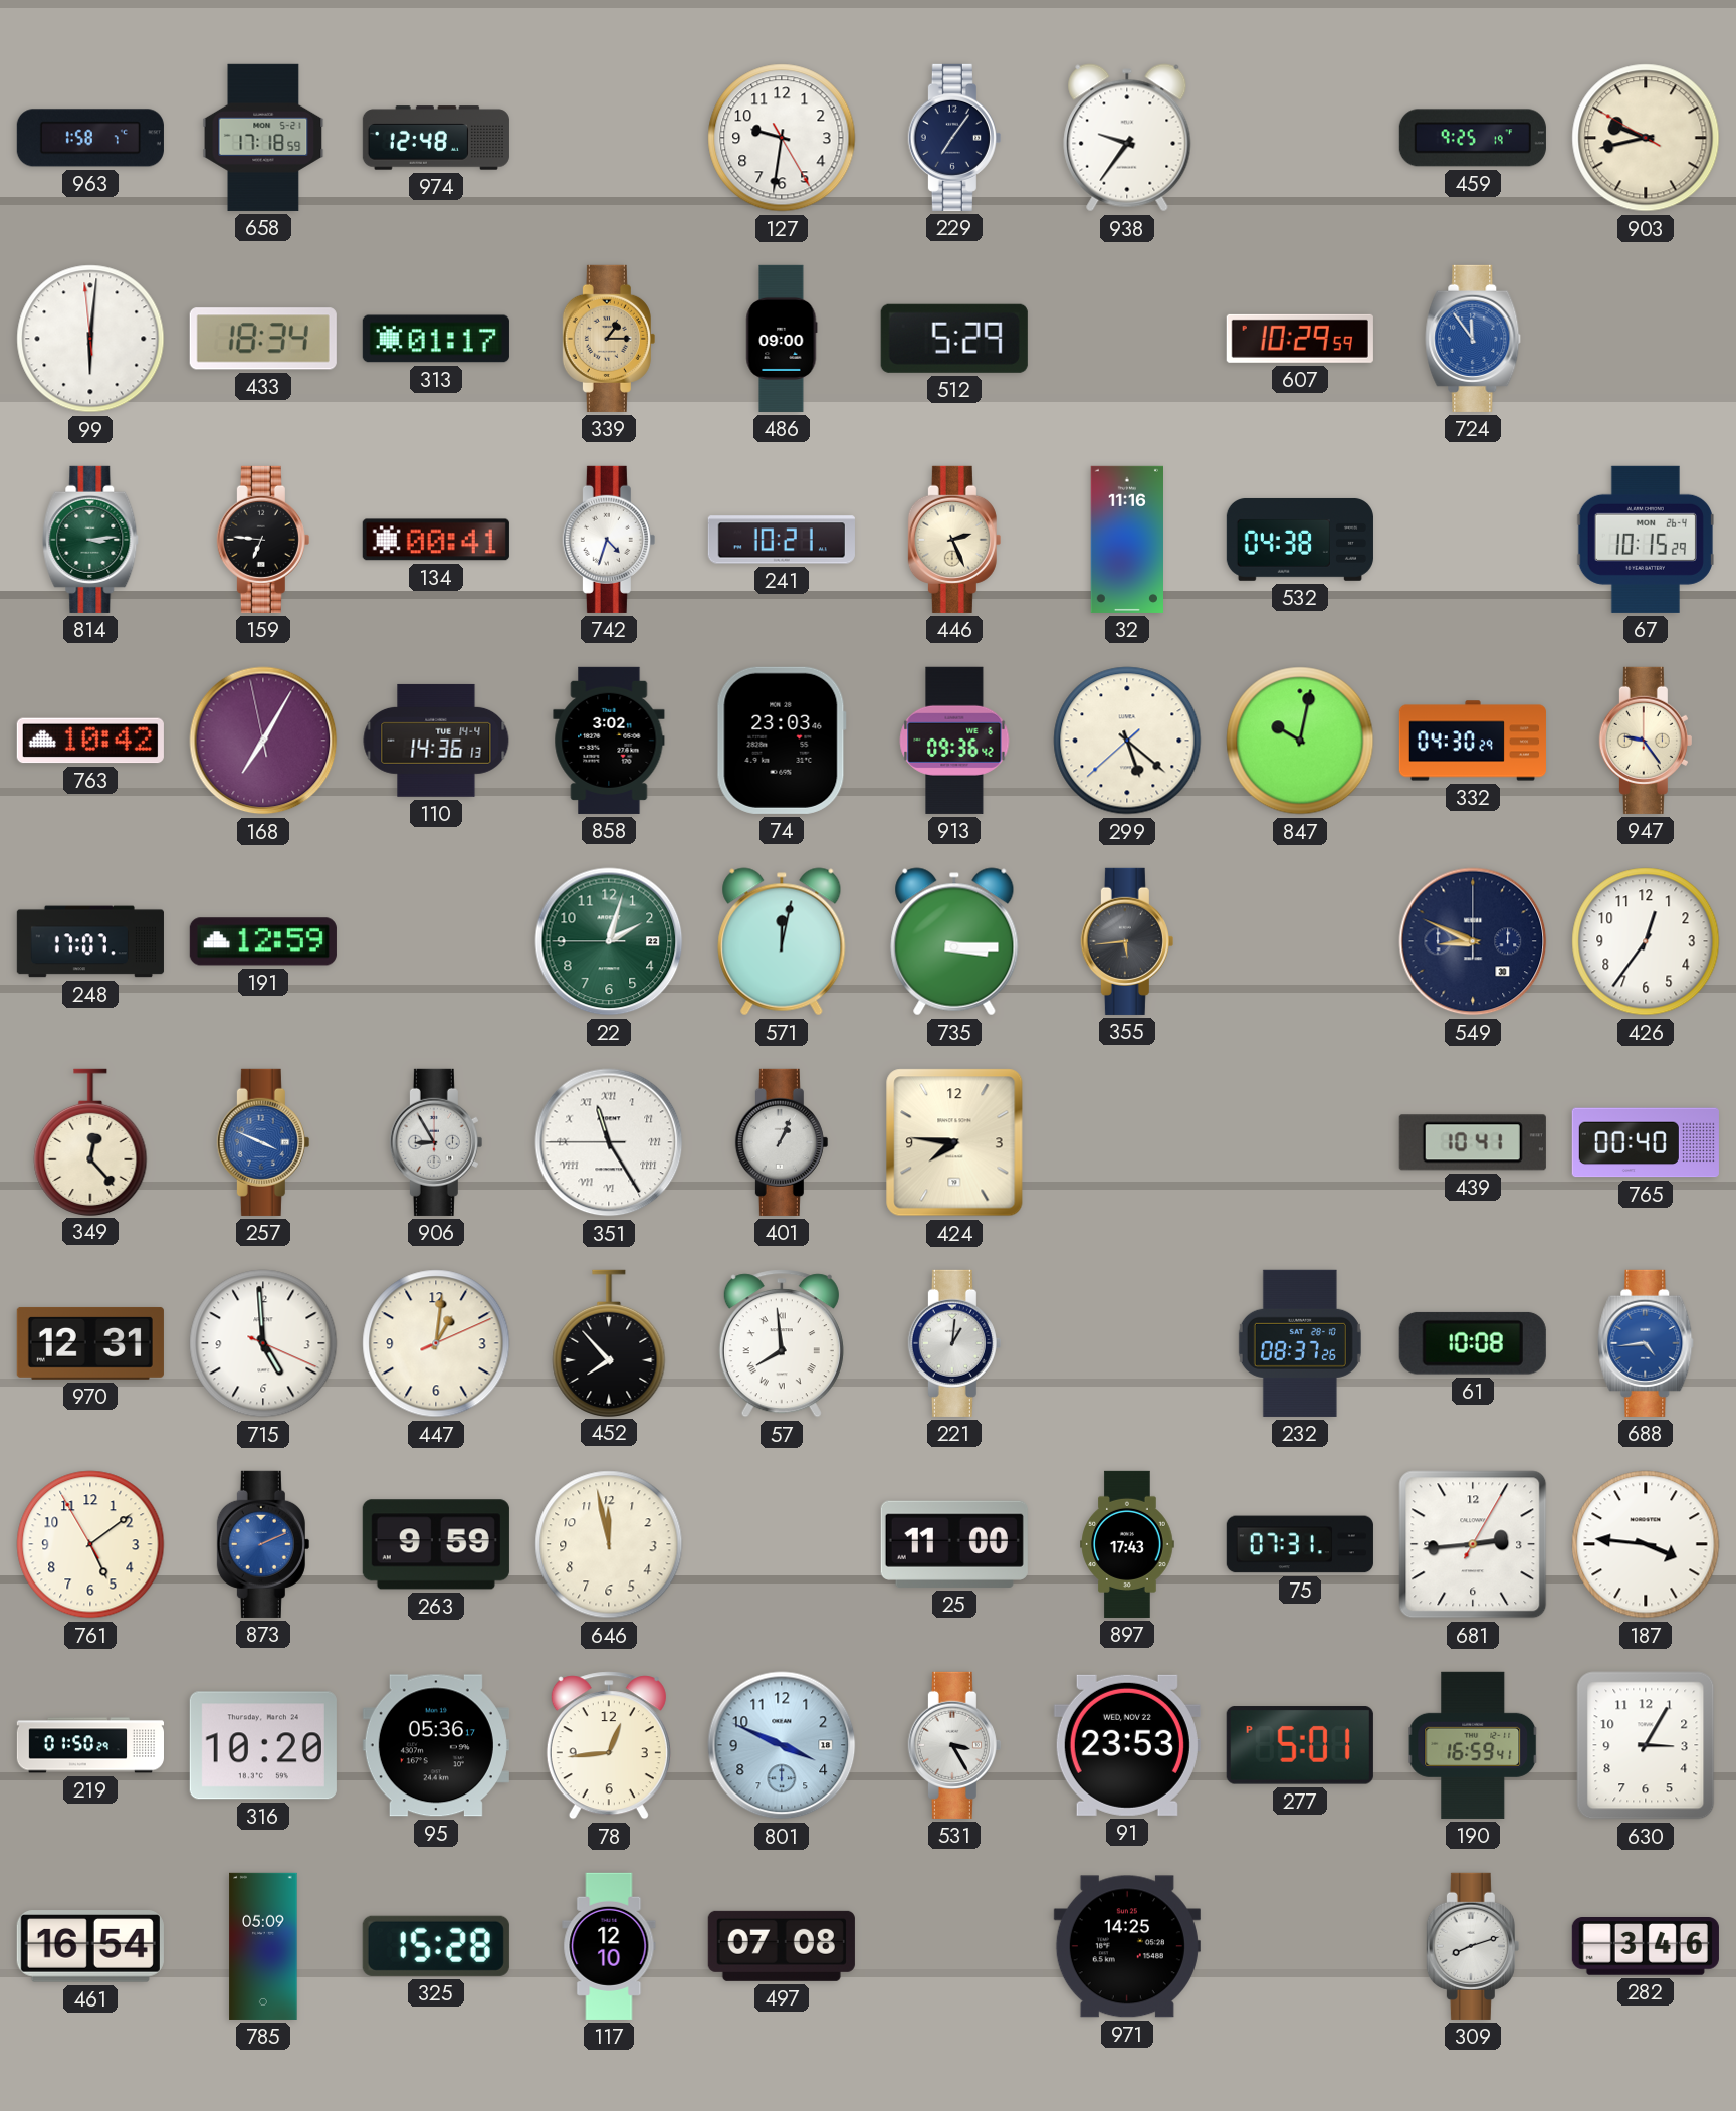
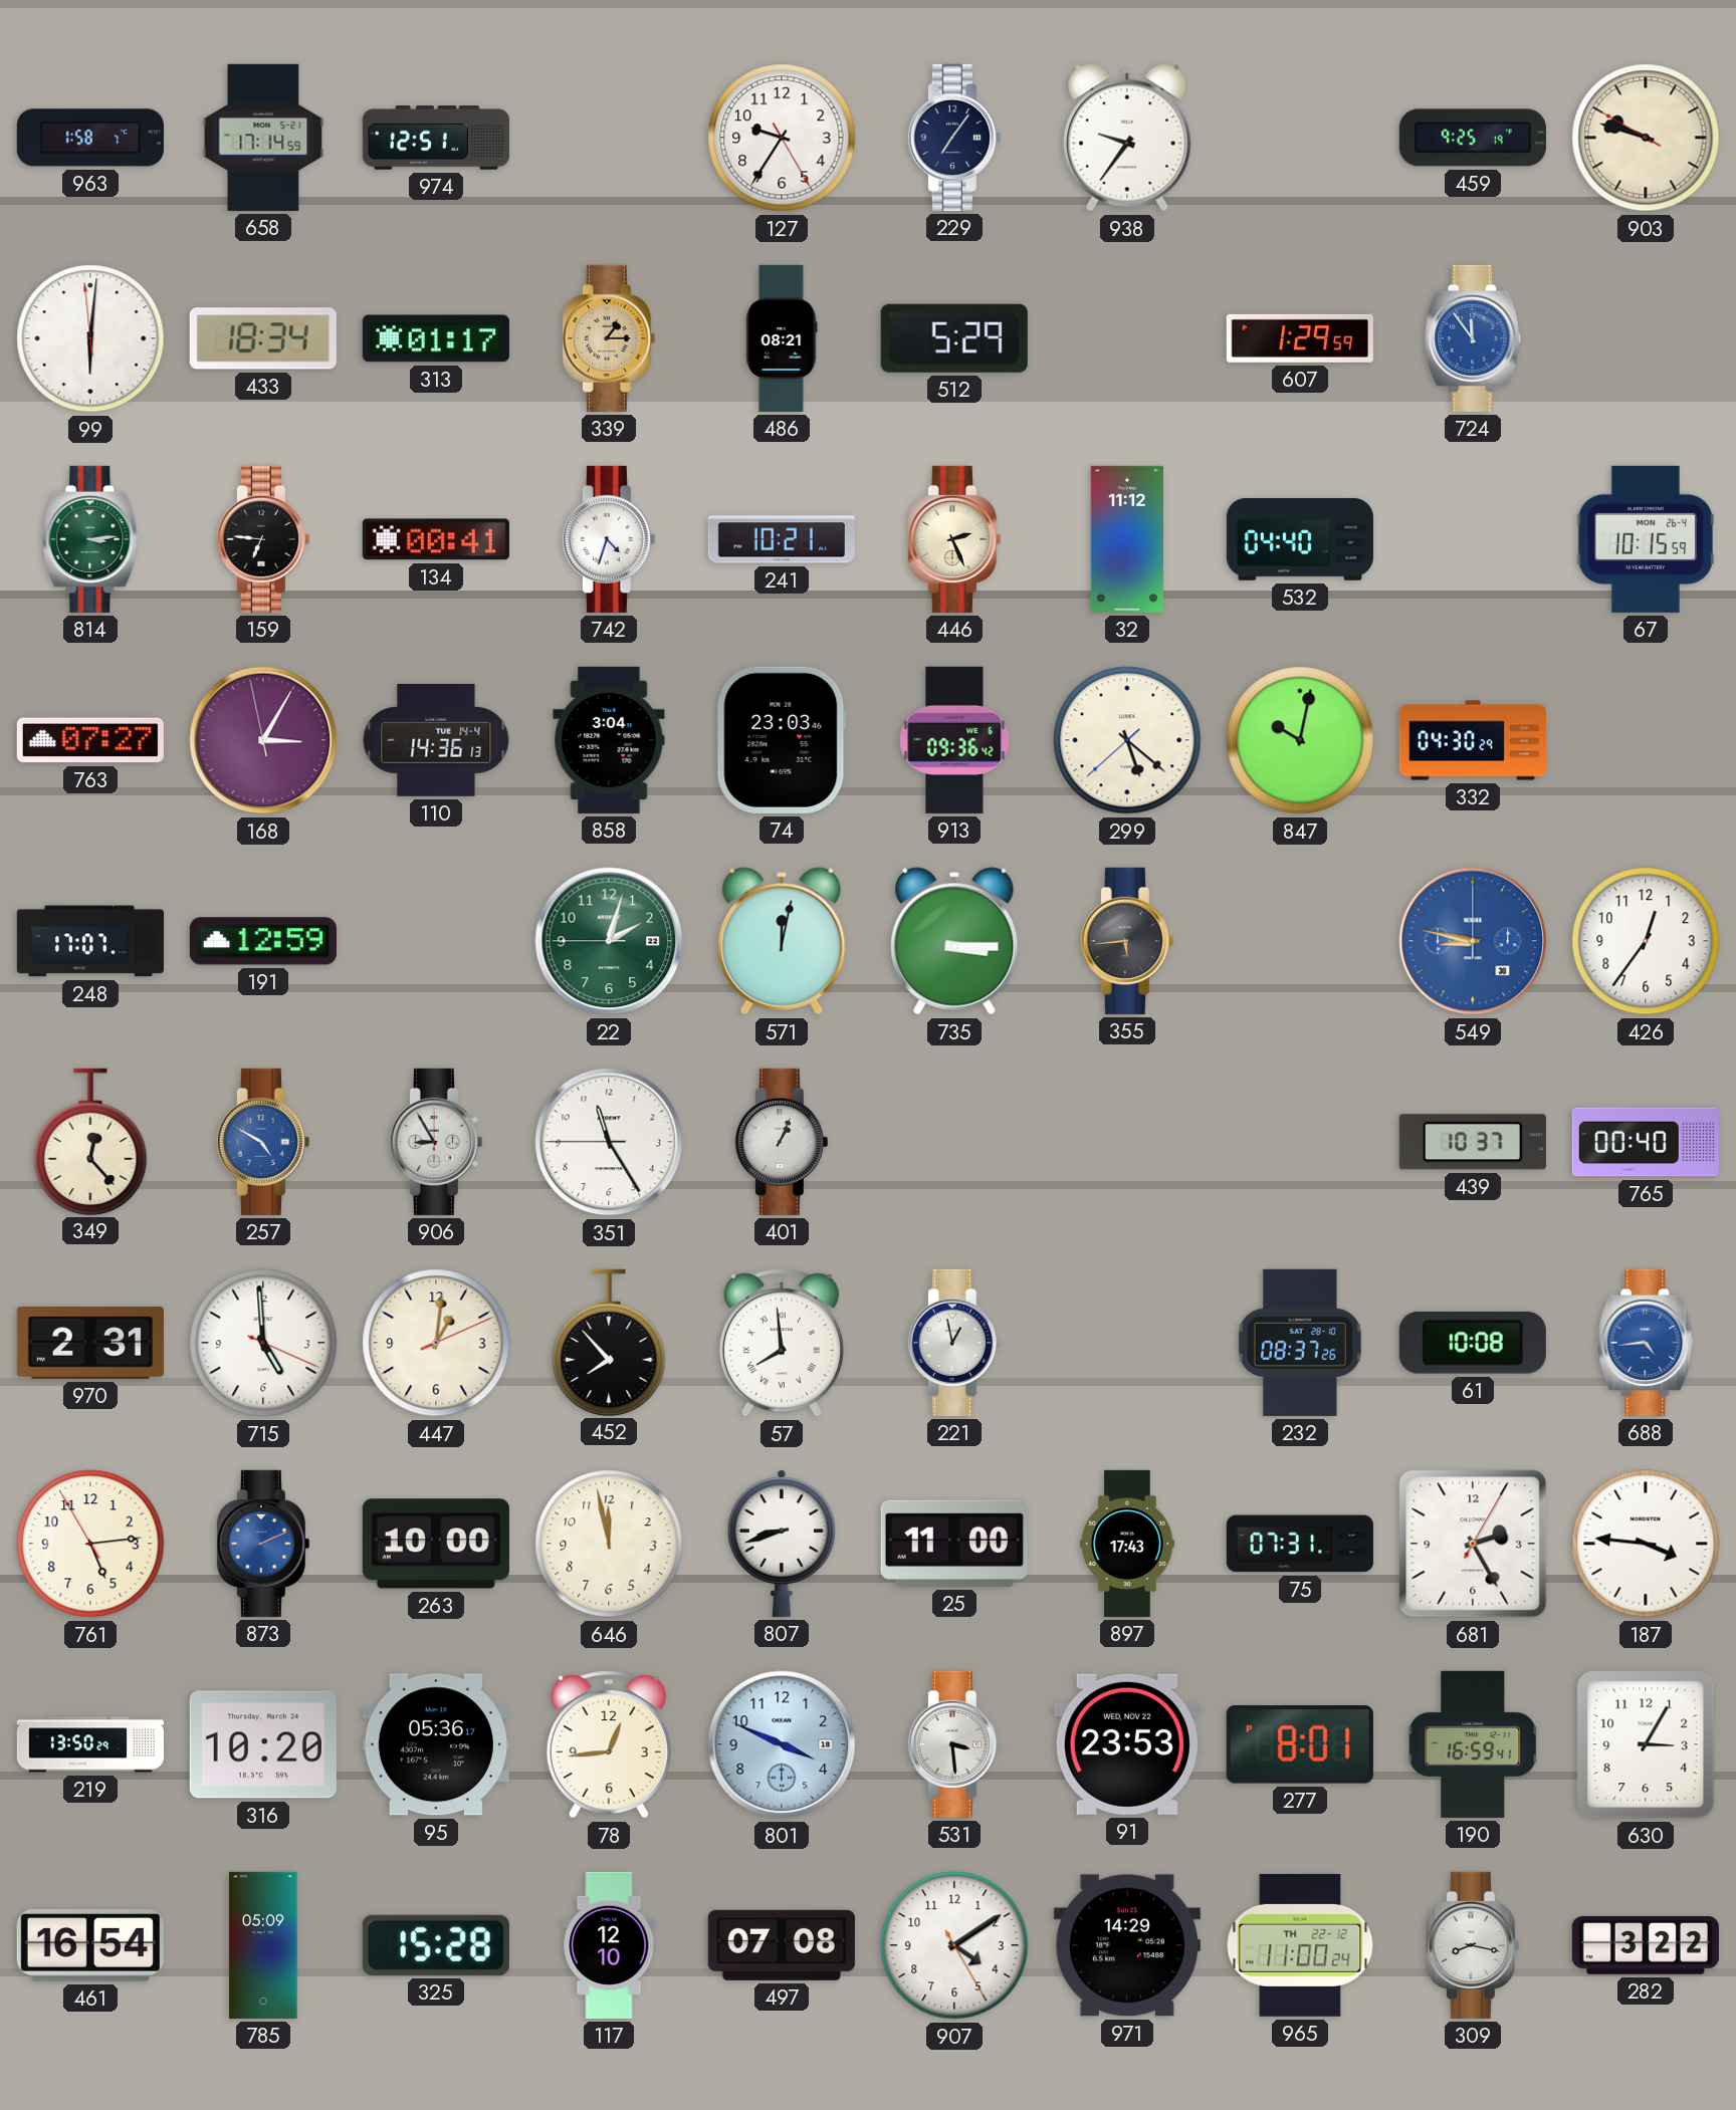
658: 17:18 -> 17:14 (263, 138)
974: 12:48 -> 12:51 (436, 138)
127: 9:31 -> 9:35 (782, 138)
903: 9:42 -> 9:47 (1646, 138)
486: 09:00 -> 08:21 (782, 338)
607: 10:29 -> 1:29 (1300, 338)
32: 11:16 -> 11:12 (1126, 539)
532: 04:38 -> 04:40 (1300, 539)
67: 10:15:29 -> 10:15:59 (1646, 539)
763: 10:42 -> 07:27 (90, 740)
168: 7:04 -> 3:04 (263, 740)
858: 3:02 -> 3:04 (609, 740)
947: 9:24 -> none (1646, 741)
549: 8:49 -> 8:47 (1473, 941)
549 dial: navy -> blue (1473, 941)
257: 3:49 -> 4:50 (263, 1142)
351 numerals: Roman -> Arabic (609, 1142)
424: 7:46 -> none (954, 1142)
439: 10:41 -> 10:37 (1473, 1142)
970: 12:31 -> 2:31 (90, 1343)
221: 1:01 -> 12:58 (954, 1343)
761: 5:08 -> 5:13 (90, 1544)
263: 9:59 -> 10:00 (436, 1544)
807: none -> 8:42 (782, 1544)
681: 2:44 -> 2:25 (1473, 1544)
219: 01:50 -> 13:50 (89, 1744)
531: 3:25 -> 3:29 (954, 1744)
277: 5:01 -> 8:01 (1300, 1744)
907: none -> 4:09 (954, 1945)
971: 14:25 -> 14:29 (1127, 1945)
965: none -> 11:00 (1300, 1945)
309: 8:12 -> 8:17 (1473, 1945)
282: 3:46 -> 3:22 (1646, 1945)
